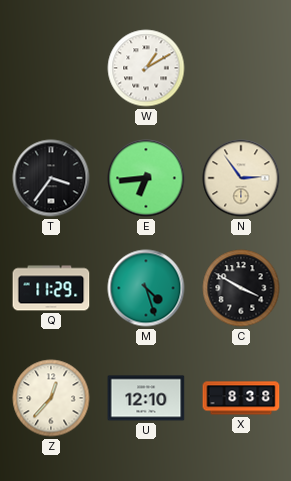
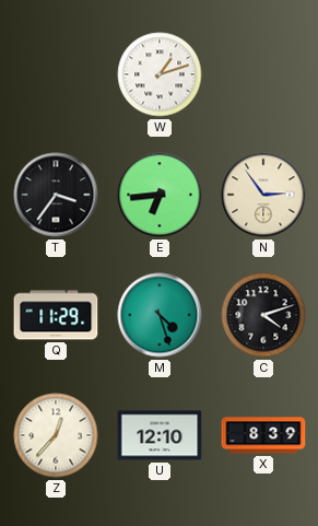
W: 1:10 -> 1:12 (160, 74)
C: 3:50 -> 4:12 (263, 315)
X: 8:38 -> 8:39 (263, 435)
